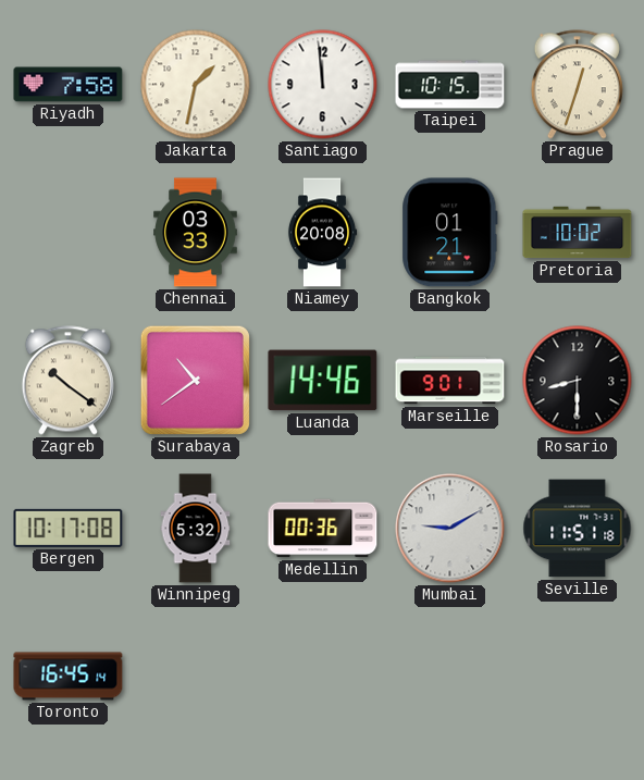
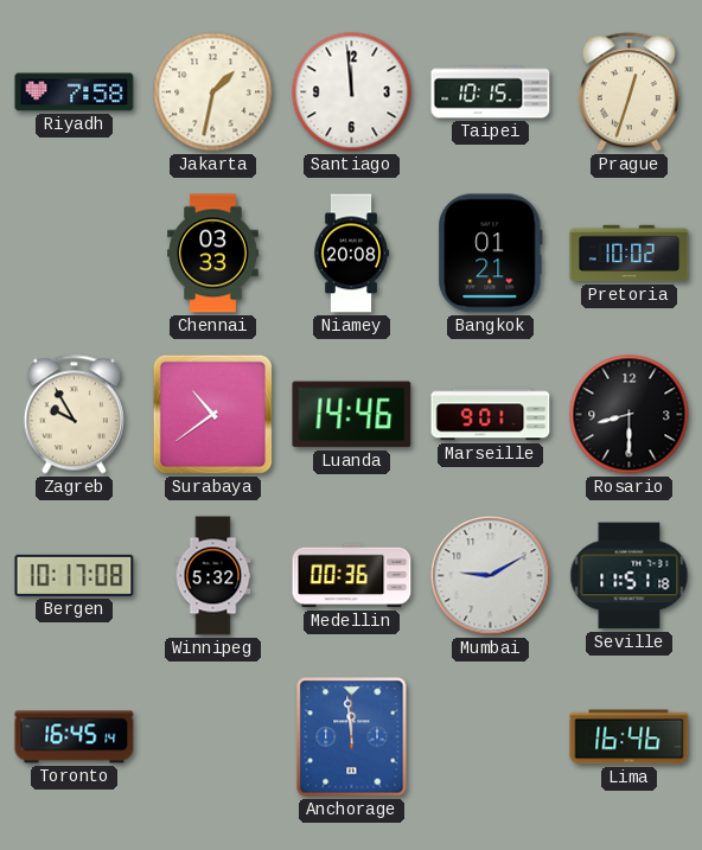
Zagreb: 10:21 -> 9:55 (74, 415)
Anchorage: none -> 11:59 (352, 737)
Lima: none -> 16:46 (630, 737)
